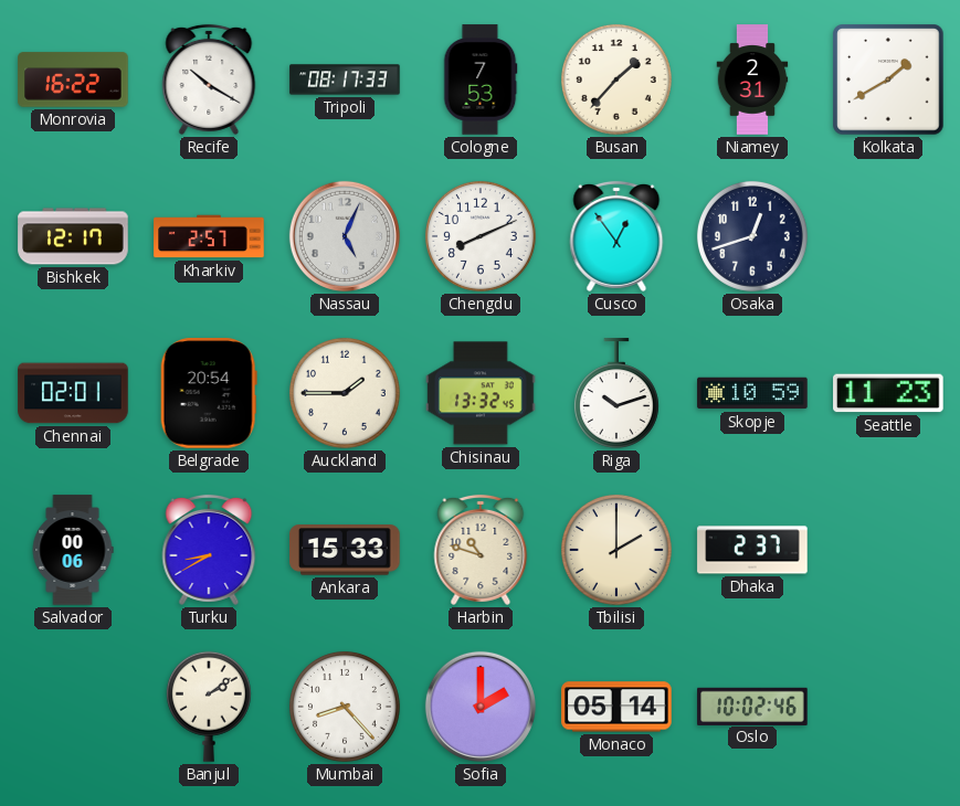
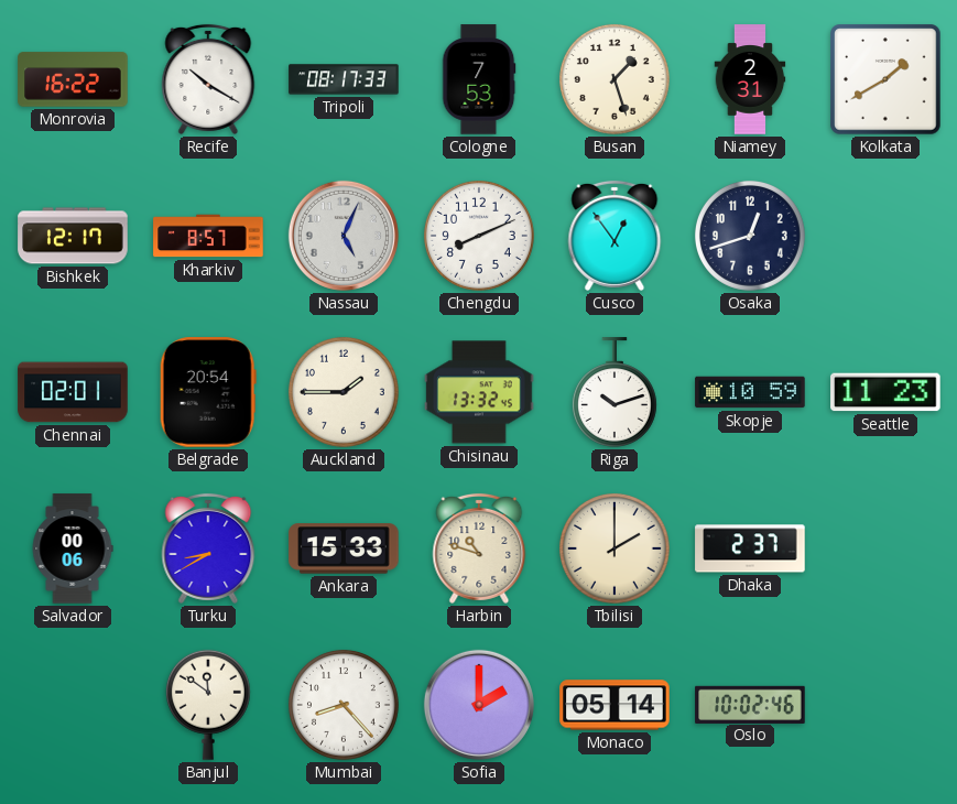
Busan: 1:37 -> 1:27 (615, 79)
Kharkiv: 2:57 -> 8:57 (208, 236)
Banjul: 2:09 -> 11:51 (208, 705)
